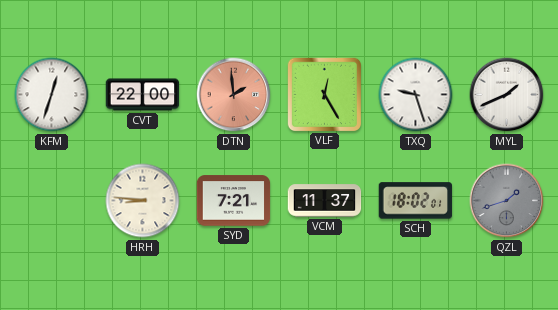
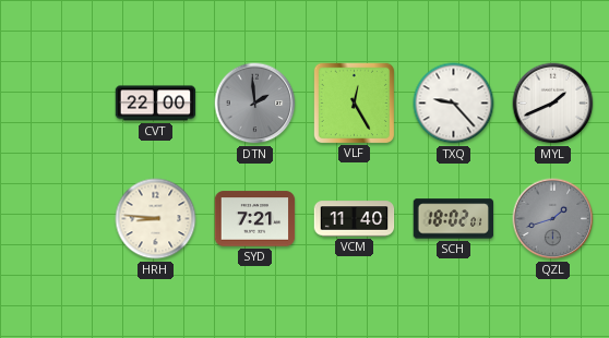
KFM: 12:33 -> none (52, 95)
DTN dial: salmon -> grey (255, 104)
TXQ: 9:27 -> 9:23 (454, 104)
VCM: 11:37 -> 11:40 (355, 219)
